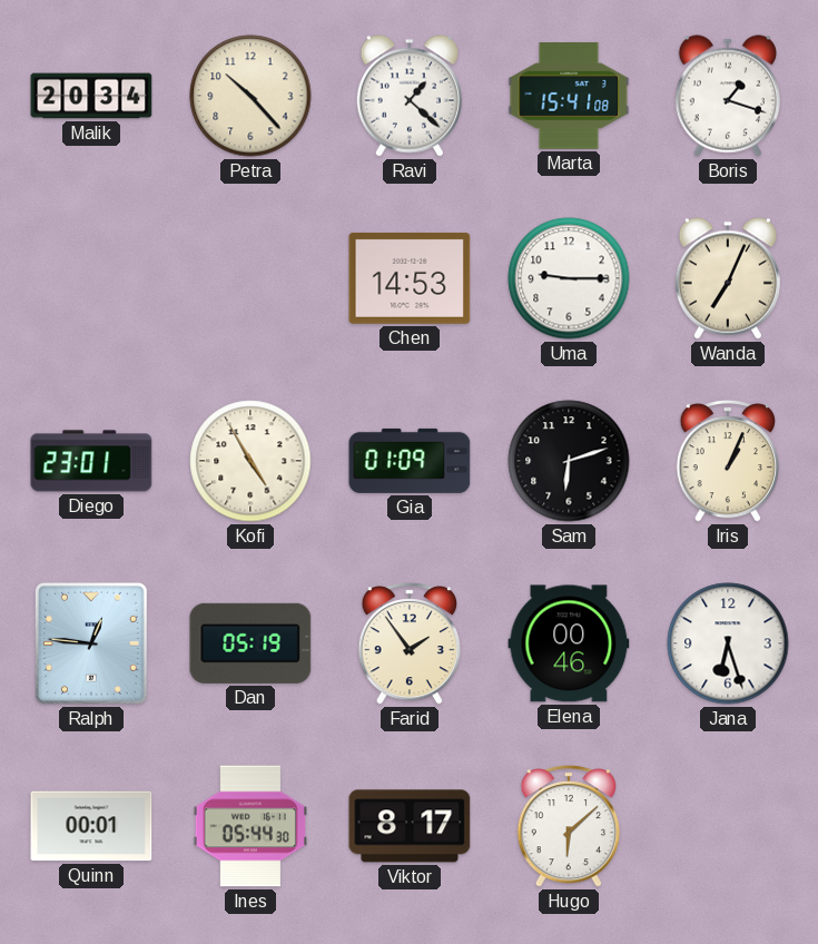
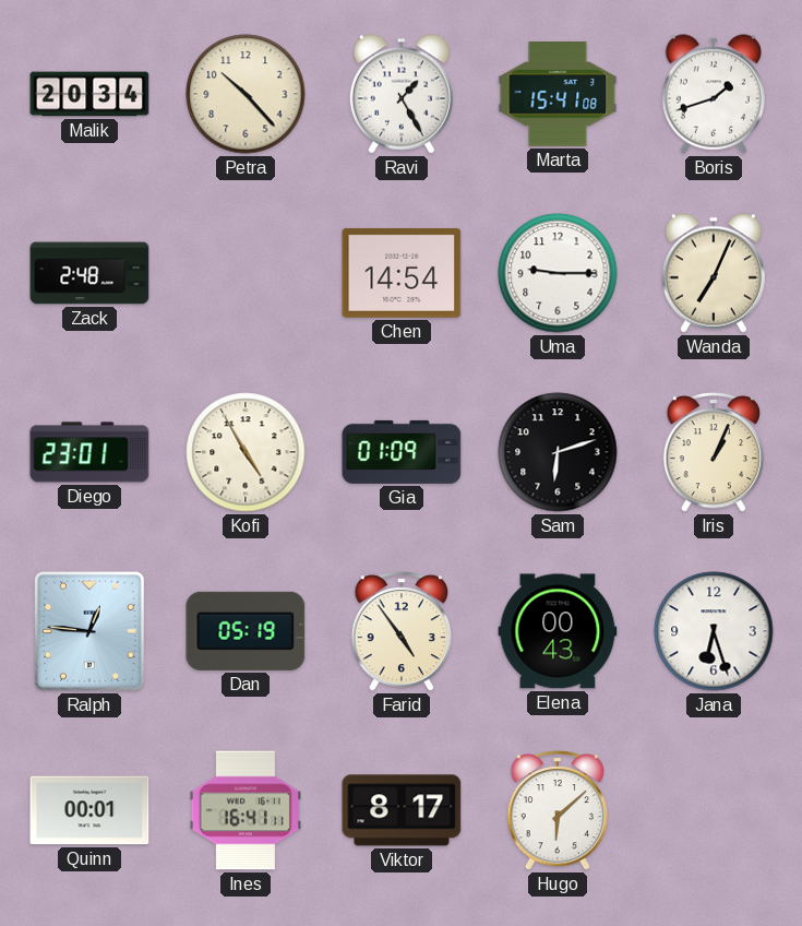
Ravi: 1:22 -> 1:25 (402, 94)
Boris: 1:18 -> 1:42 (714, 94)
Zack: none -> 2:48 (89, 273)
Chen: 14:53 -> 14:54 (402, 273)
Farid: 1:54 -> 4:54 (400, 632)
Elena: 00:46 -> 00:43 (558, 631)
Ines: 05:44 -> 16:41 (246, 810)
